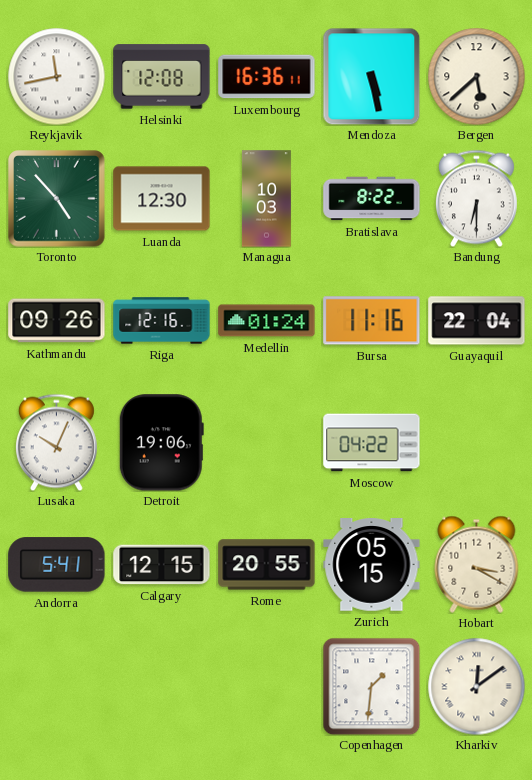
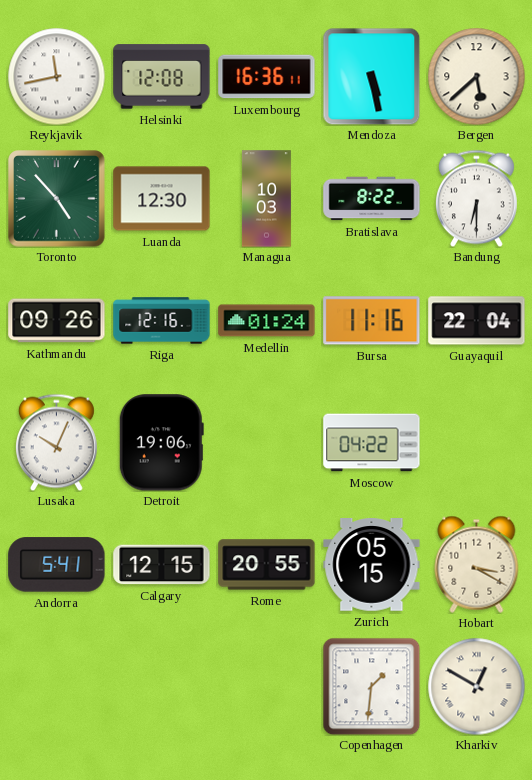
Kharkiv: 12:09 -> 12:50 (476, 686)
